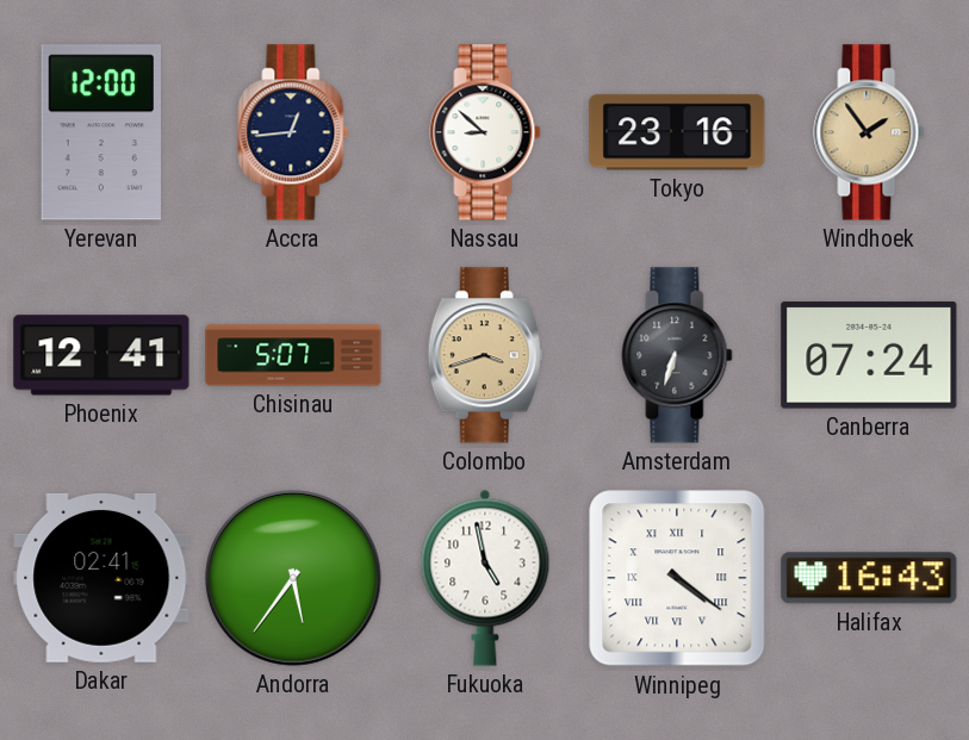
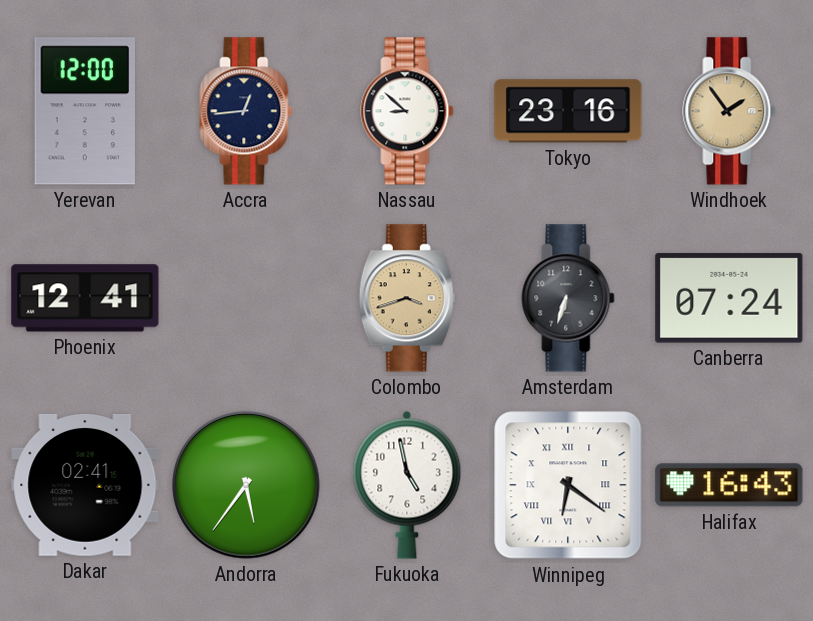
Chisinau: 5:07 -> none (293, 355)
Winnipeg: 4:21 -> 6:21 (568, 485)
